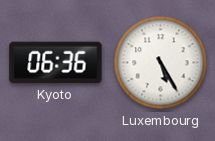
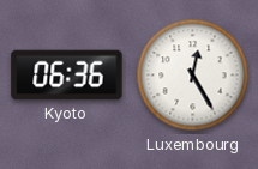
Luxembourg: 5:25 -> 12:25 (193, 76)
